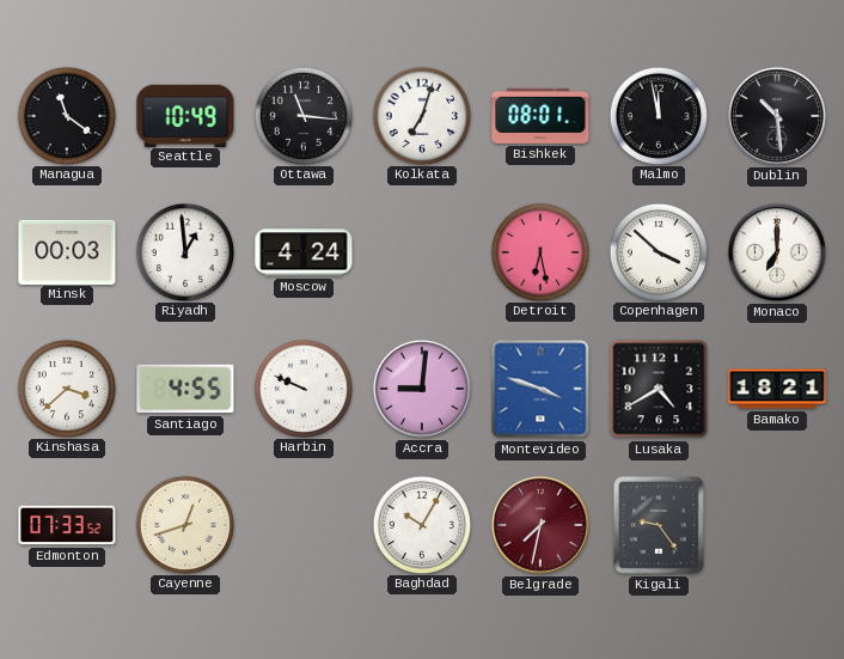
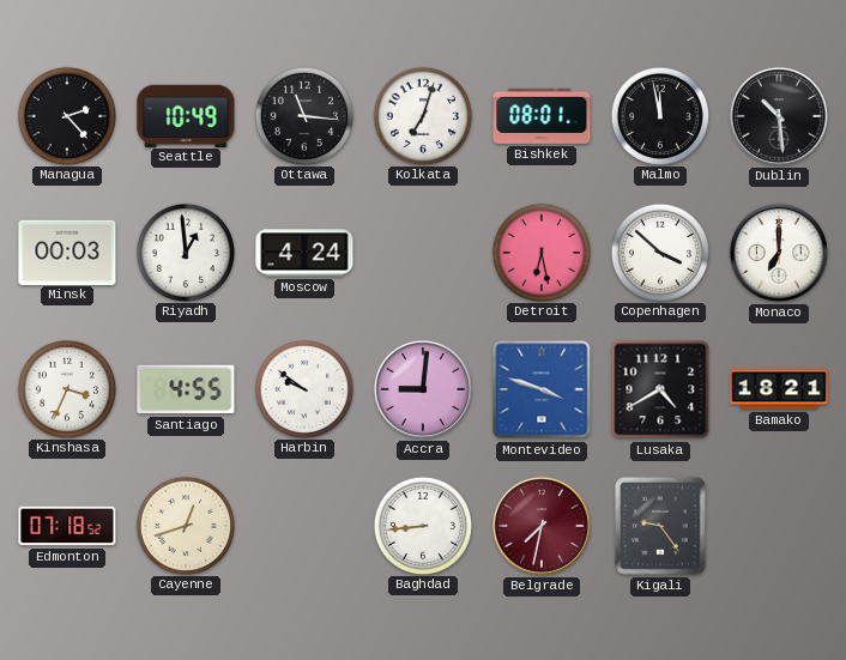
Managua: 11:21 -> 2:23 (66, 115)
Kinshasa: 3:38 -> 3:34 (66, 388)
Harbin: 9:49 -> 9:51 (303, 388)
Edmonton: 07:33 -> 07:18 (67, 526)
Baghdad: 10:05 -> 8:44 (422, 525)
